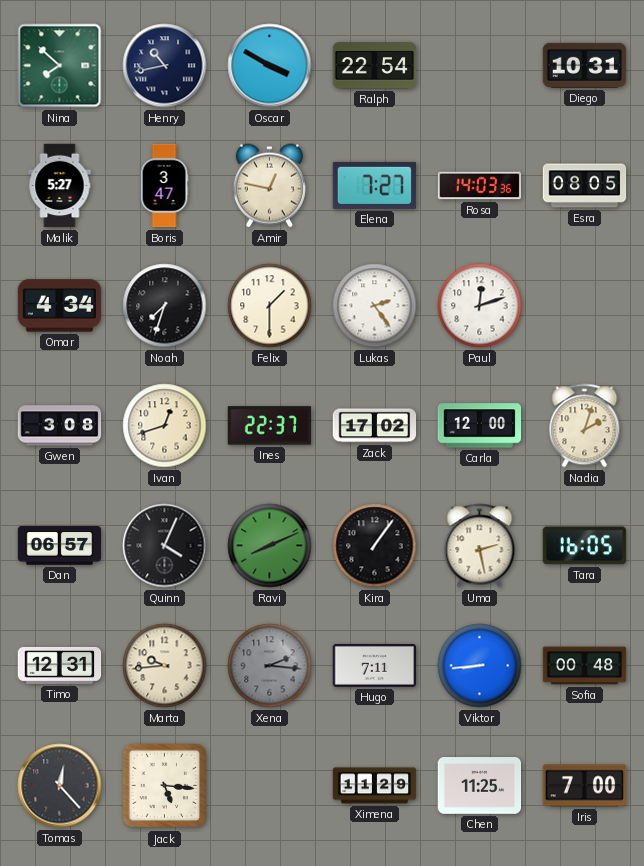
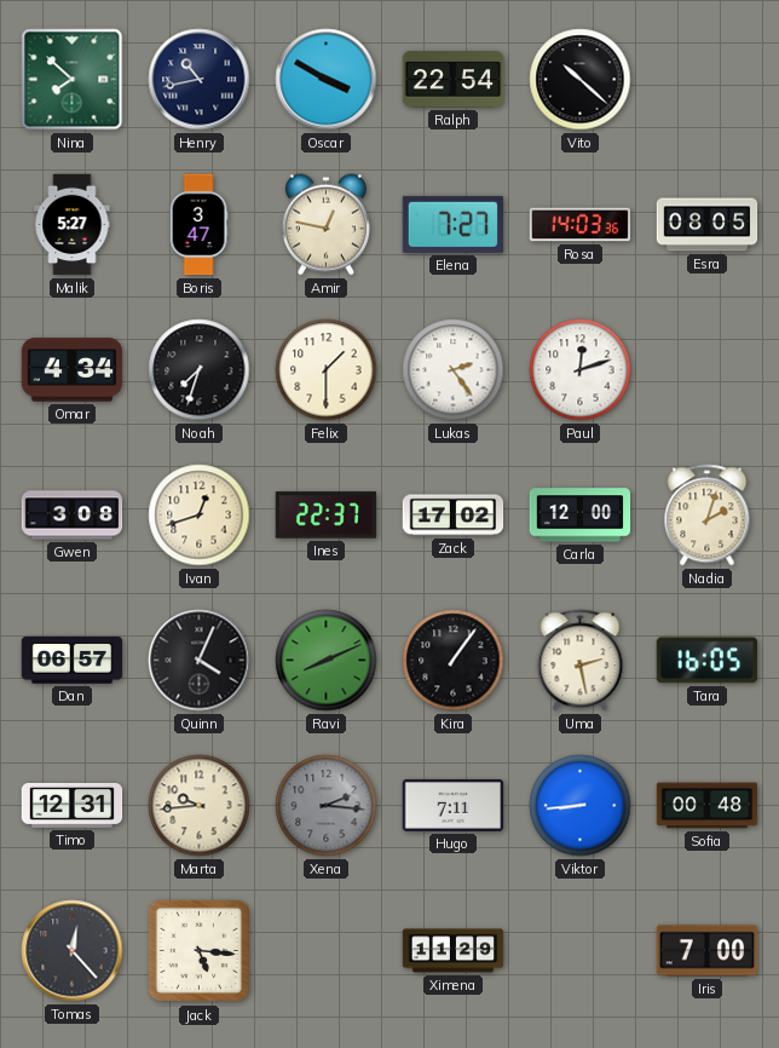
Vito: none -> 10:22 (581, 80)
Diego: 10:31 -> none (585, 65)
Chen: 11:25 -> none (480, 786)
